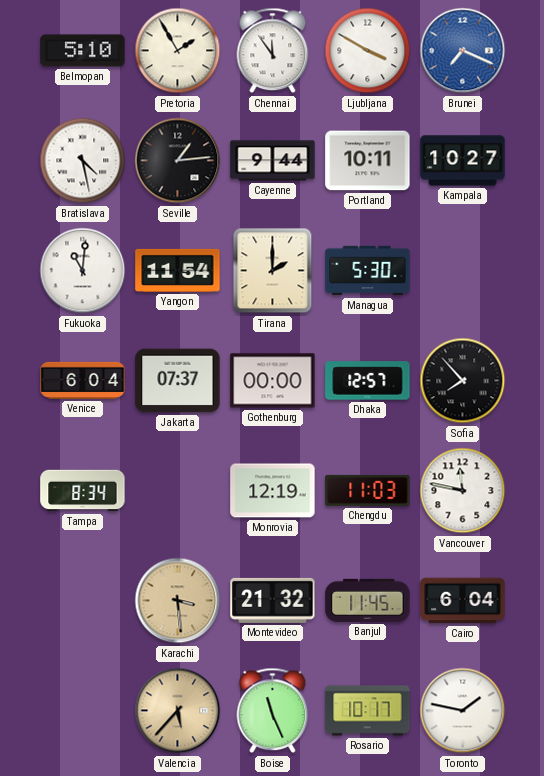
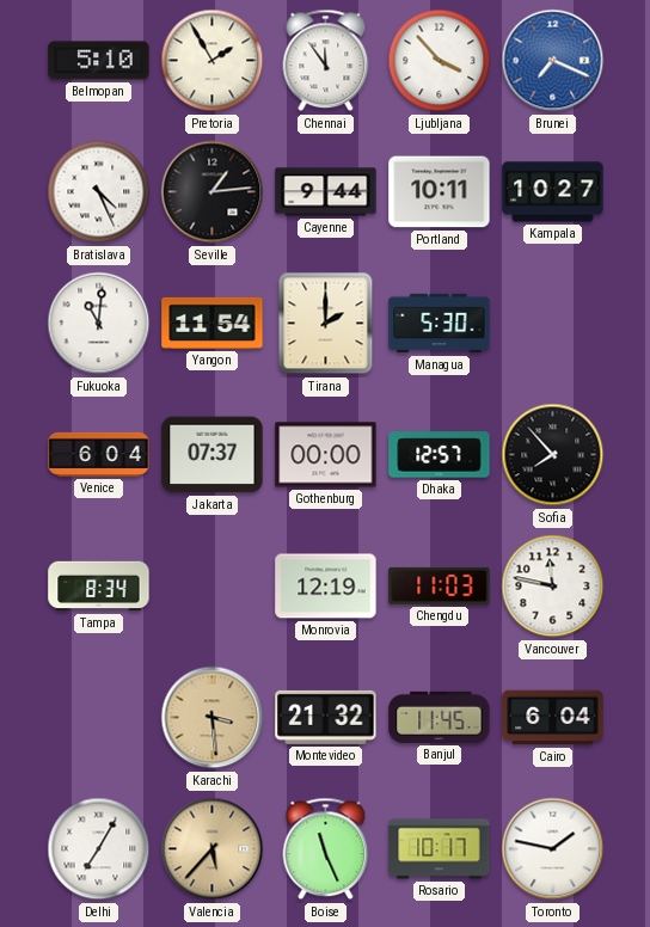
Ljubljana: 3:50 -> 3:53 (440, 61)
Bratislava: 4:28 -> 4:26 (99, 192)
Delhi: none -> 7:05 (99, 849)
